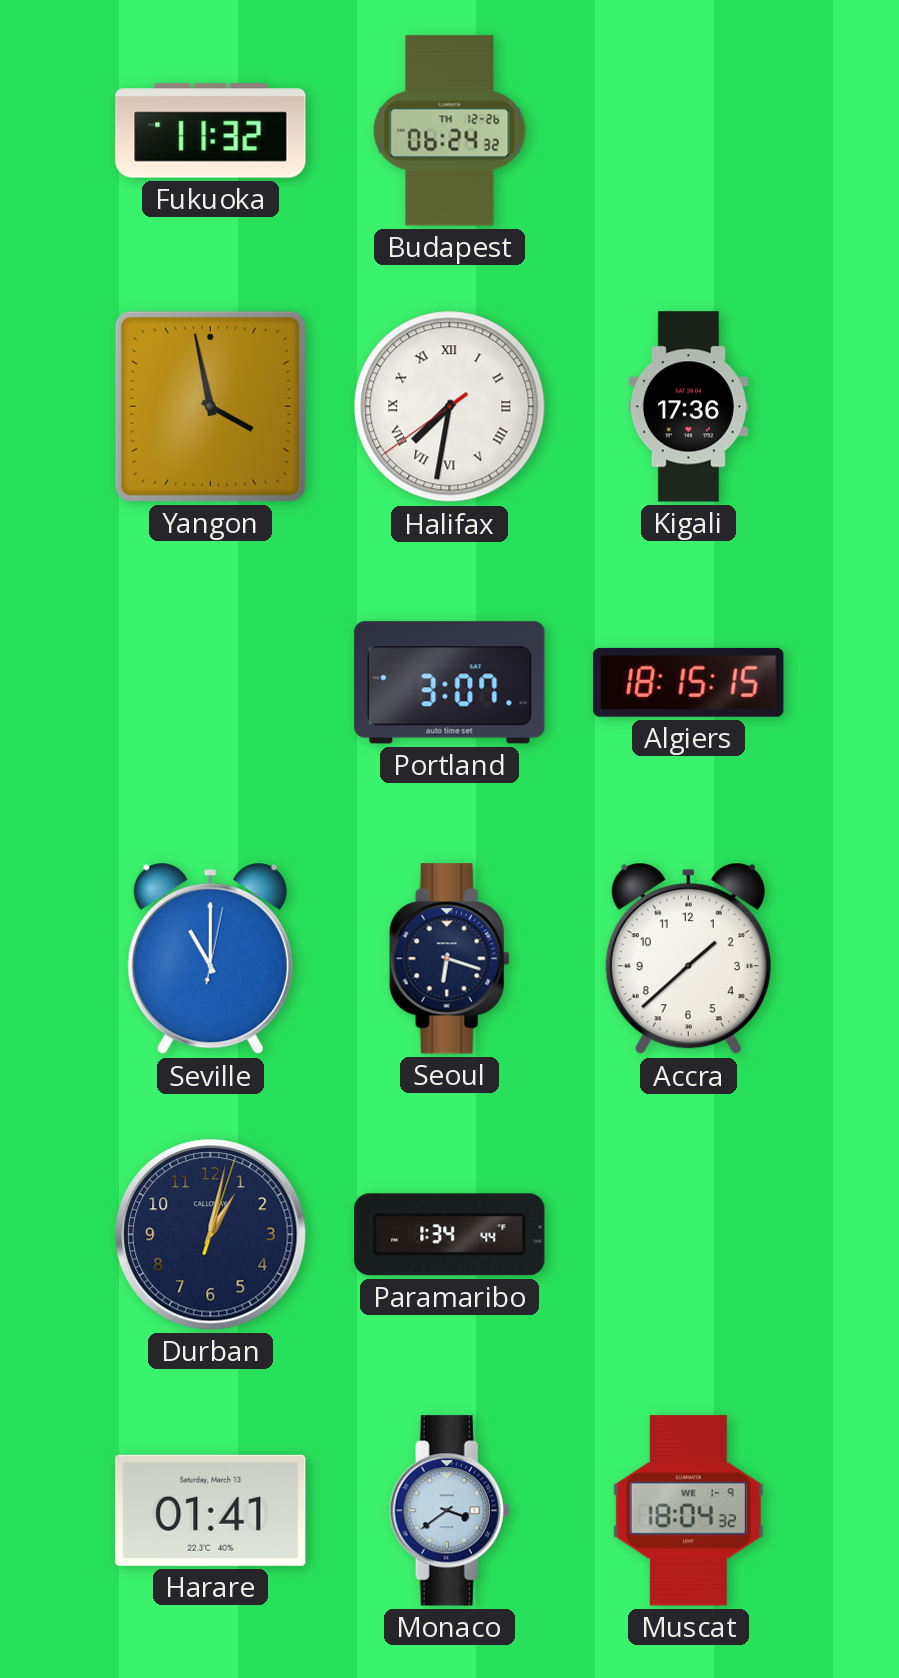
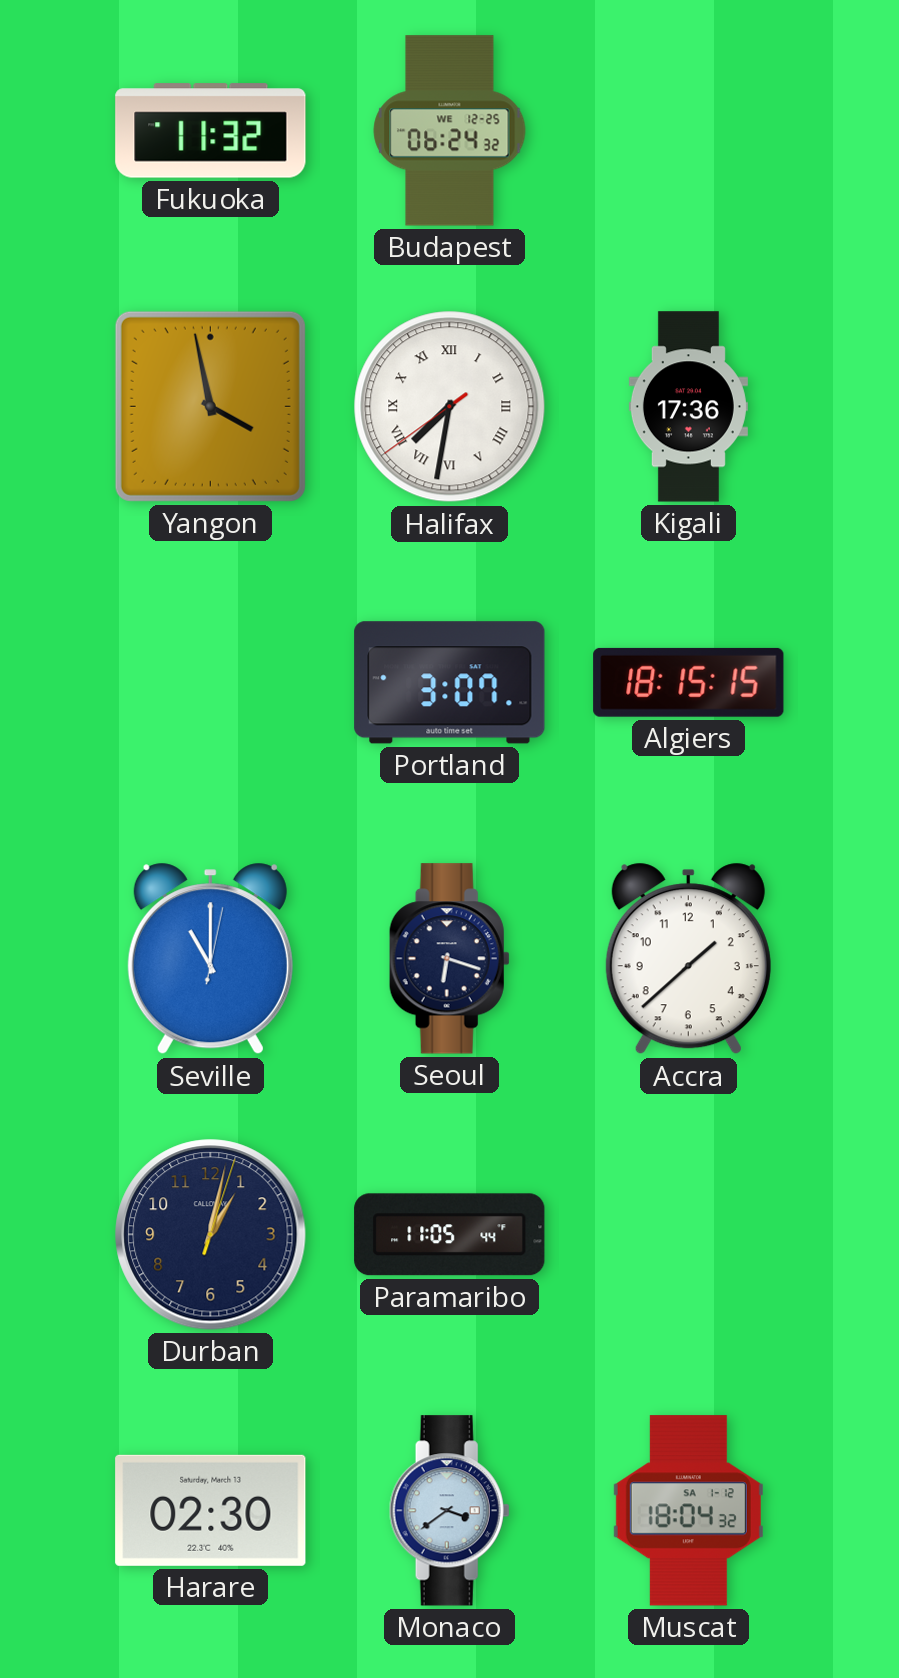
Budapest date: TH 12-26 -> WE 12-25 (450, 131)
Paramaribo: 1:34 -> 11:05 (450, 1235)
Harare: 01:41 -> 02:30 (211, 1510)
Muscat date: WE 1-9 -> SA 1-12 (688, 1511)
